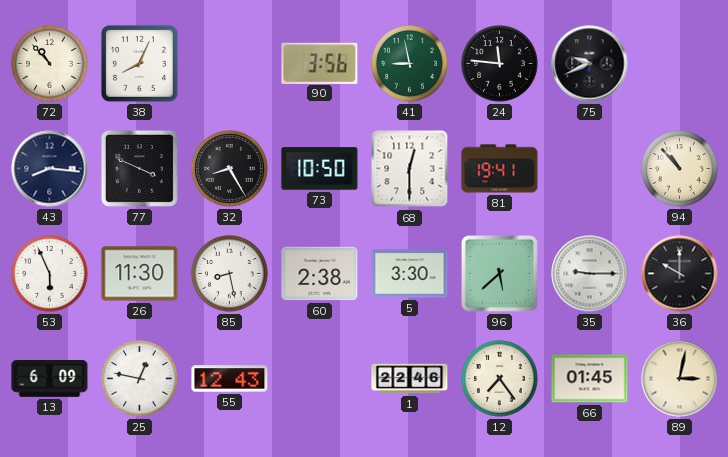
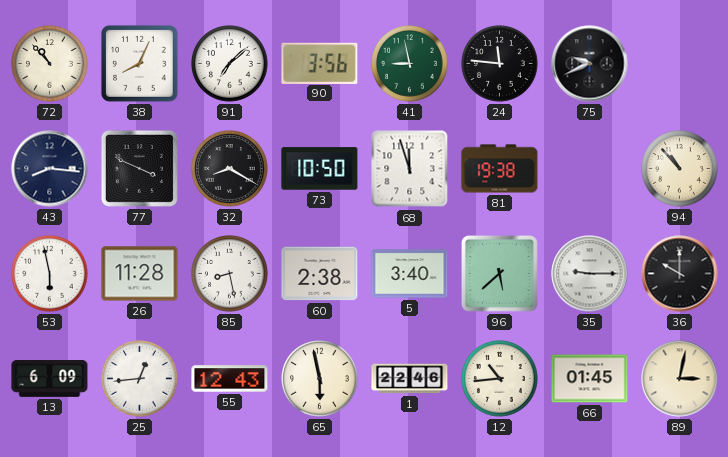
91: none -> 7:08 (230, 64)
32: 8:25 -> 8:20 (230, 169)
68: 12:30 -> 11:57 (410, 169)
81: 19:41 -> 19:38 (500, 169)
53: 5:56 -> 5:58 (50, 274)
26: 11:30 -> 11:28 (140, 274)
5: 3:30 -> 3:40 (410, 274)
25: 12:47 -> 12:44 (140, 379)
65: none -> 5:58 (320, 379)
12: 7:24 -> 10:44 (500, 379)
